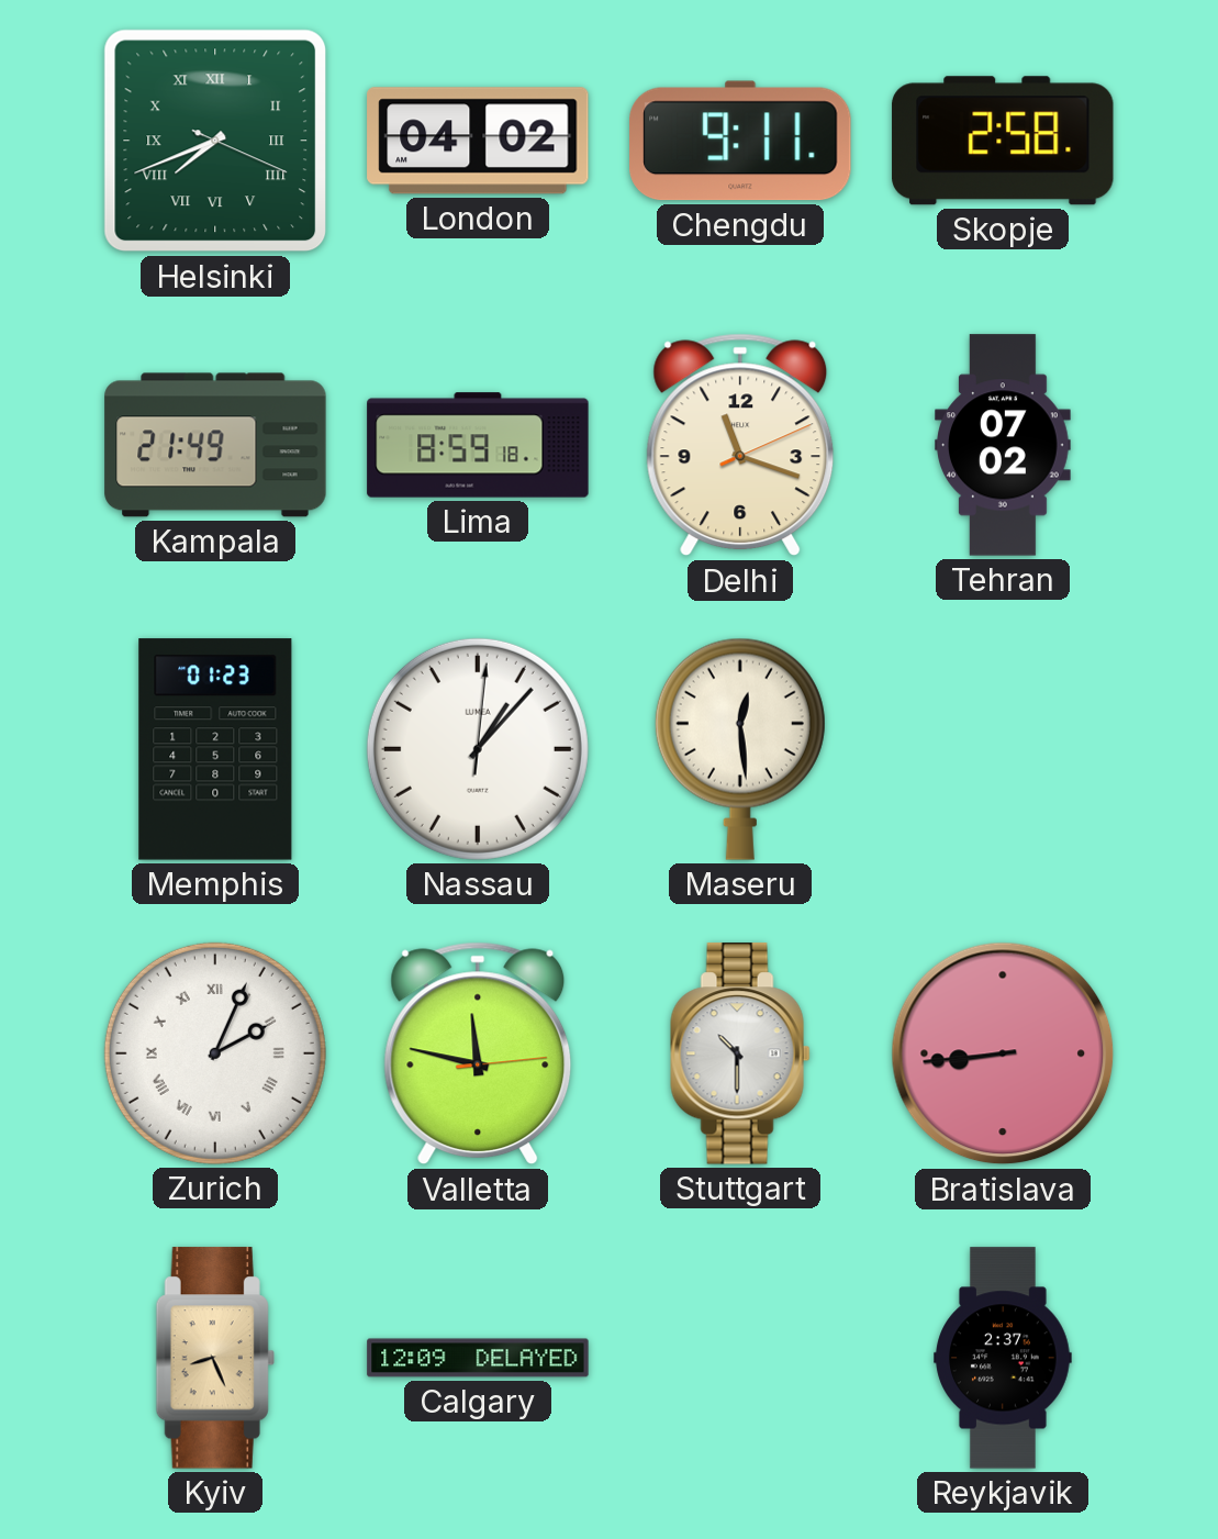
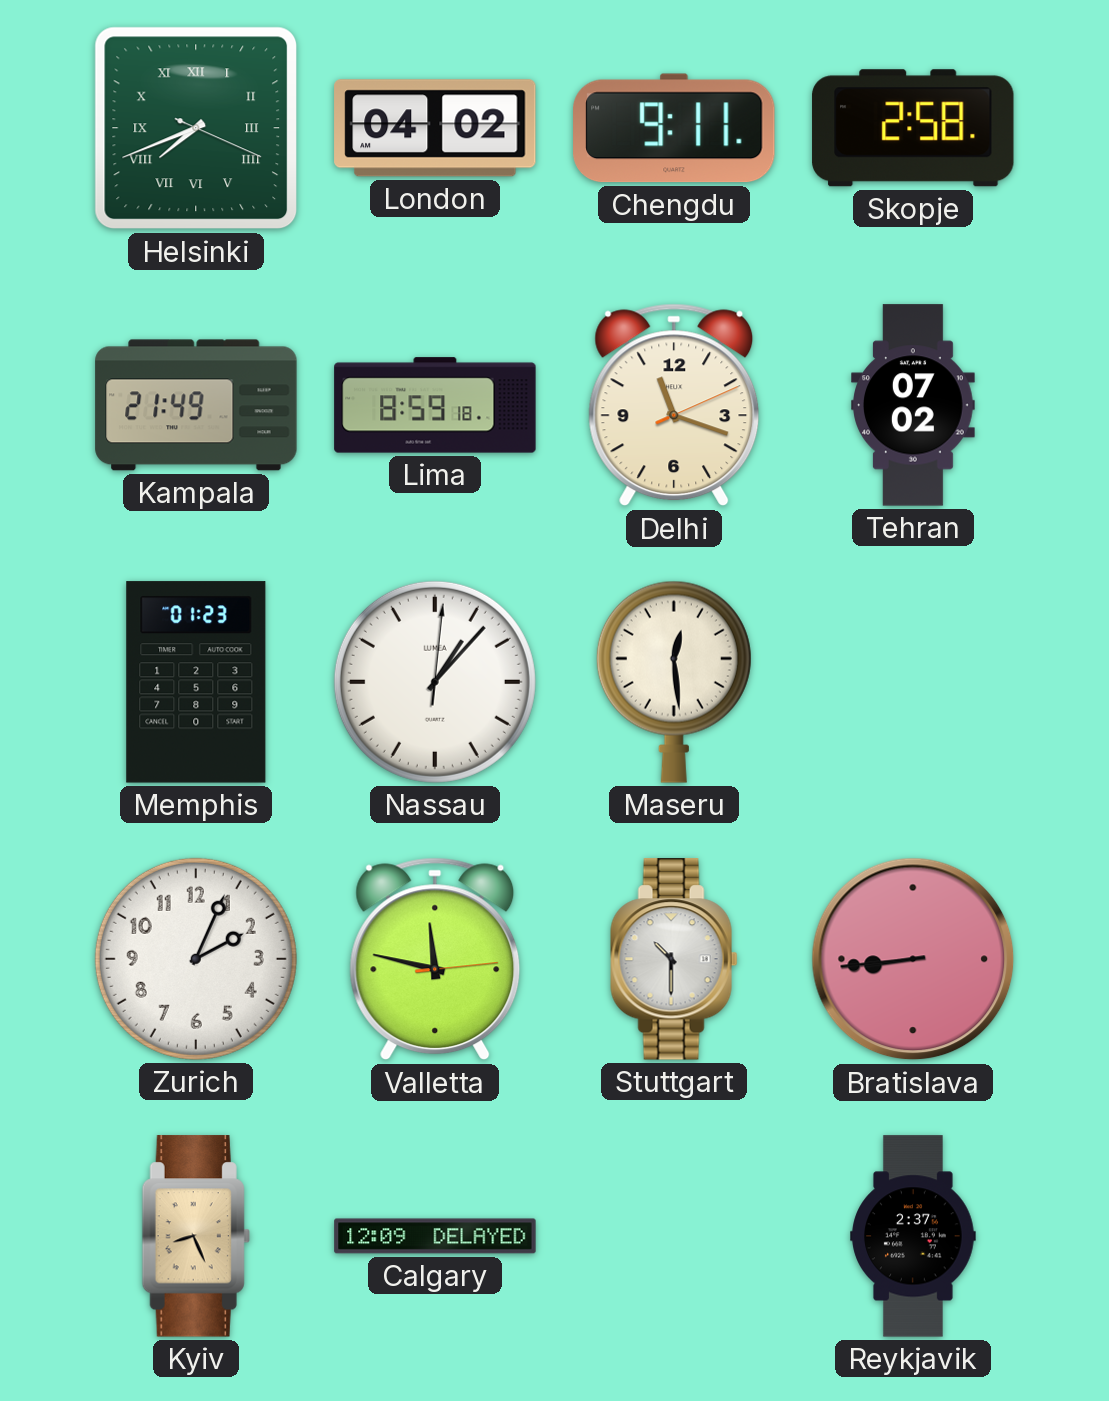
Zurich numerals: Roman -> Arabic (196, 959)
